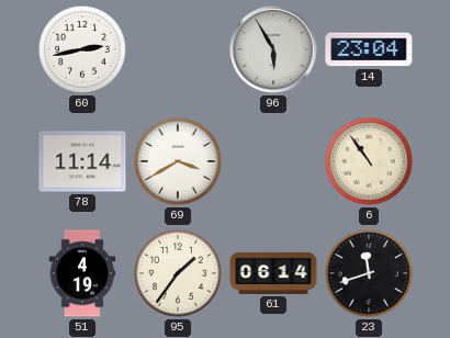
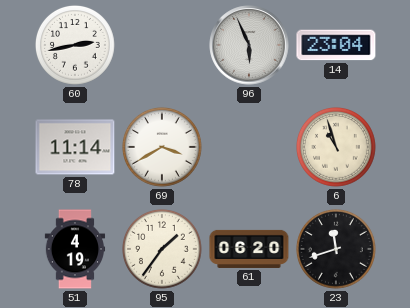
96: 5:55 -> 5:56 (249, 45)
6: 10:54 -> 10:57 (337, 147)
61: 06:14 -> 06:20 (249, 249)
